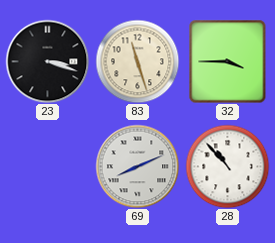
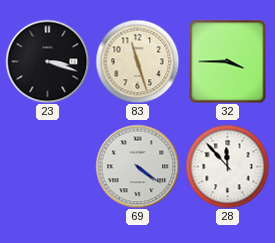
69: 8:11 -> 4:21 (137, 166)
28: 10:53 -> 11:53 (227, 166)
